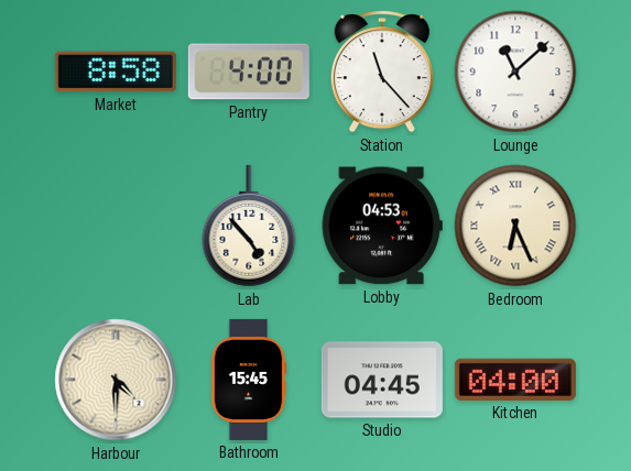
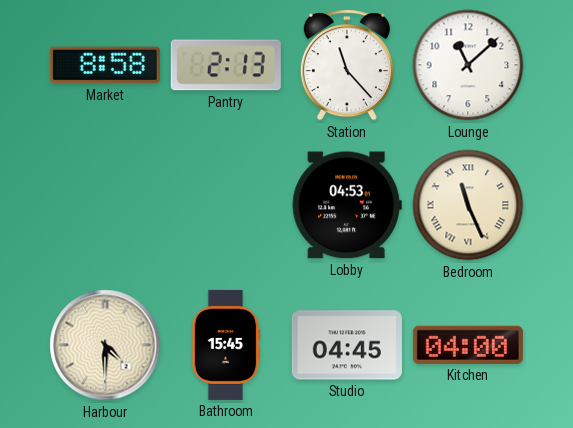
Pantry: 4:00 -> 2:13 (226, 65)
Lab: 4:53 -> none (249, 226)
Bedroom: 6:26 -> 11:26 (468, 205)
